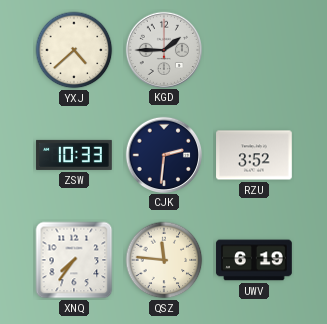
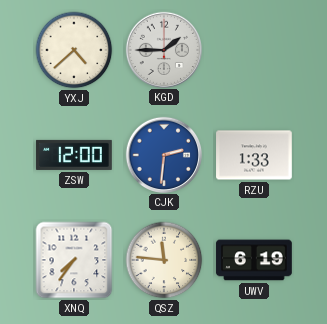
ZSW: 10:33 -> 12:00 (74, 155)
CJK dial: navy -> blue (163, 154)
RZU: 3:52 -> 1:33 (254, 155)
